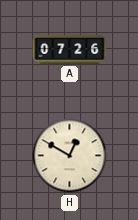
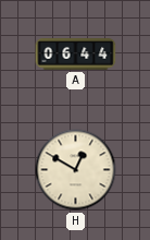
A: 07:26 -> 06:44 (76, 55)
